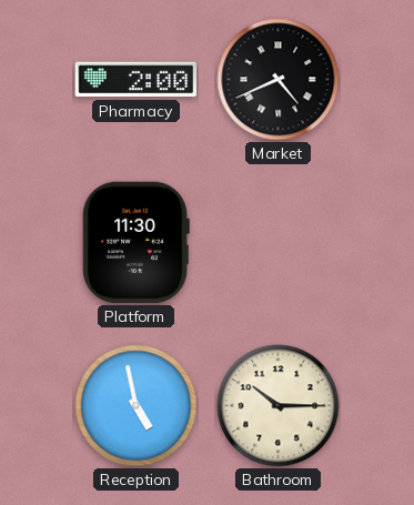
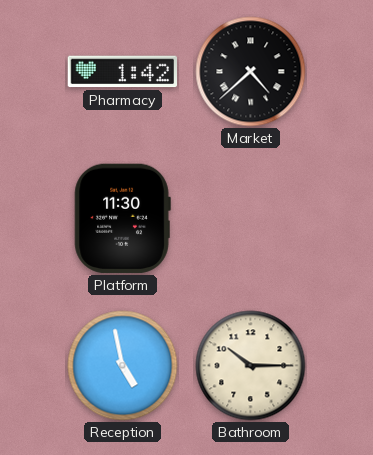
Pharmacy: 2:00 -> 1:42 (123, 72)
Market: 4:41 -> 4:38 (251, 72)
